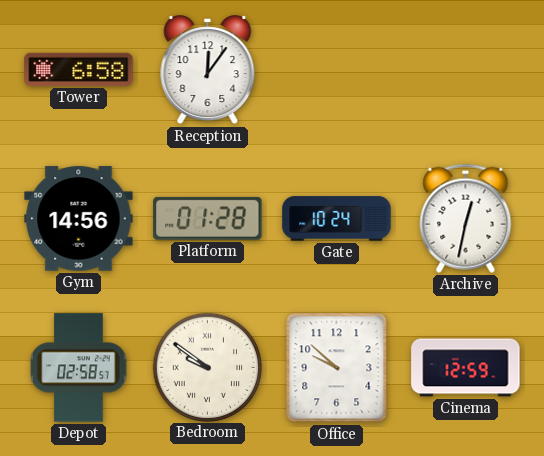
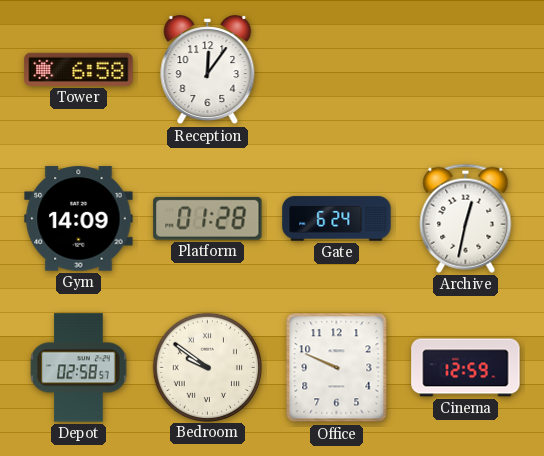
Gym: 14:56 -> 14:09 (79, 219)
Gate: 10:24 -> 6:24 (337, 219)
Office: 9:52 -> 9:49 (337, 368)
